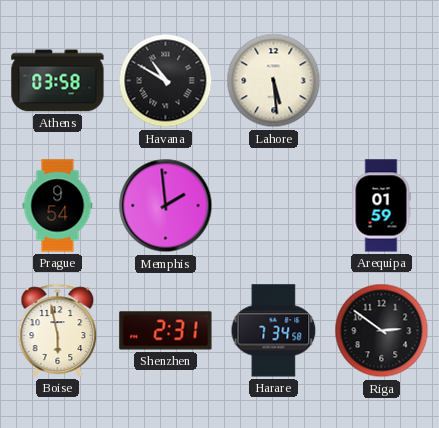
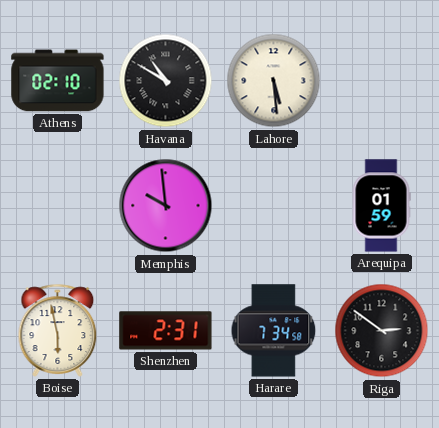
Athens: 03:58 -> 02:10 (58, 81)
Prague: 9:54 -> none (58, 206)
Memphis: 1:59 -> 9:59 (166, 206)
